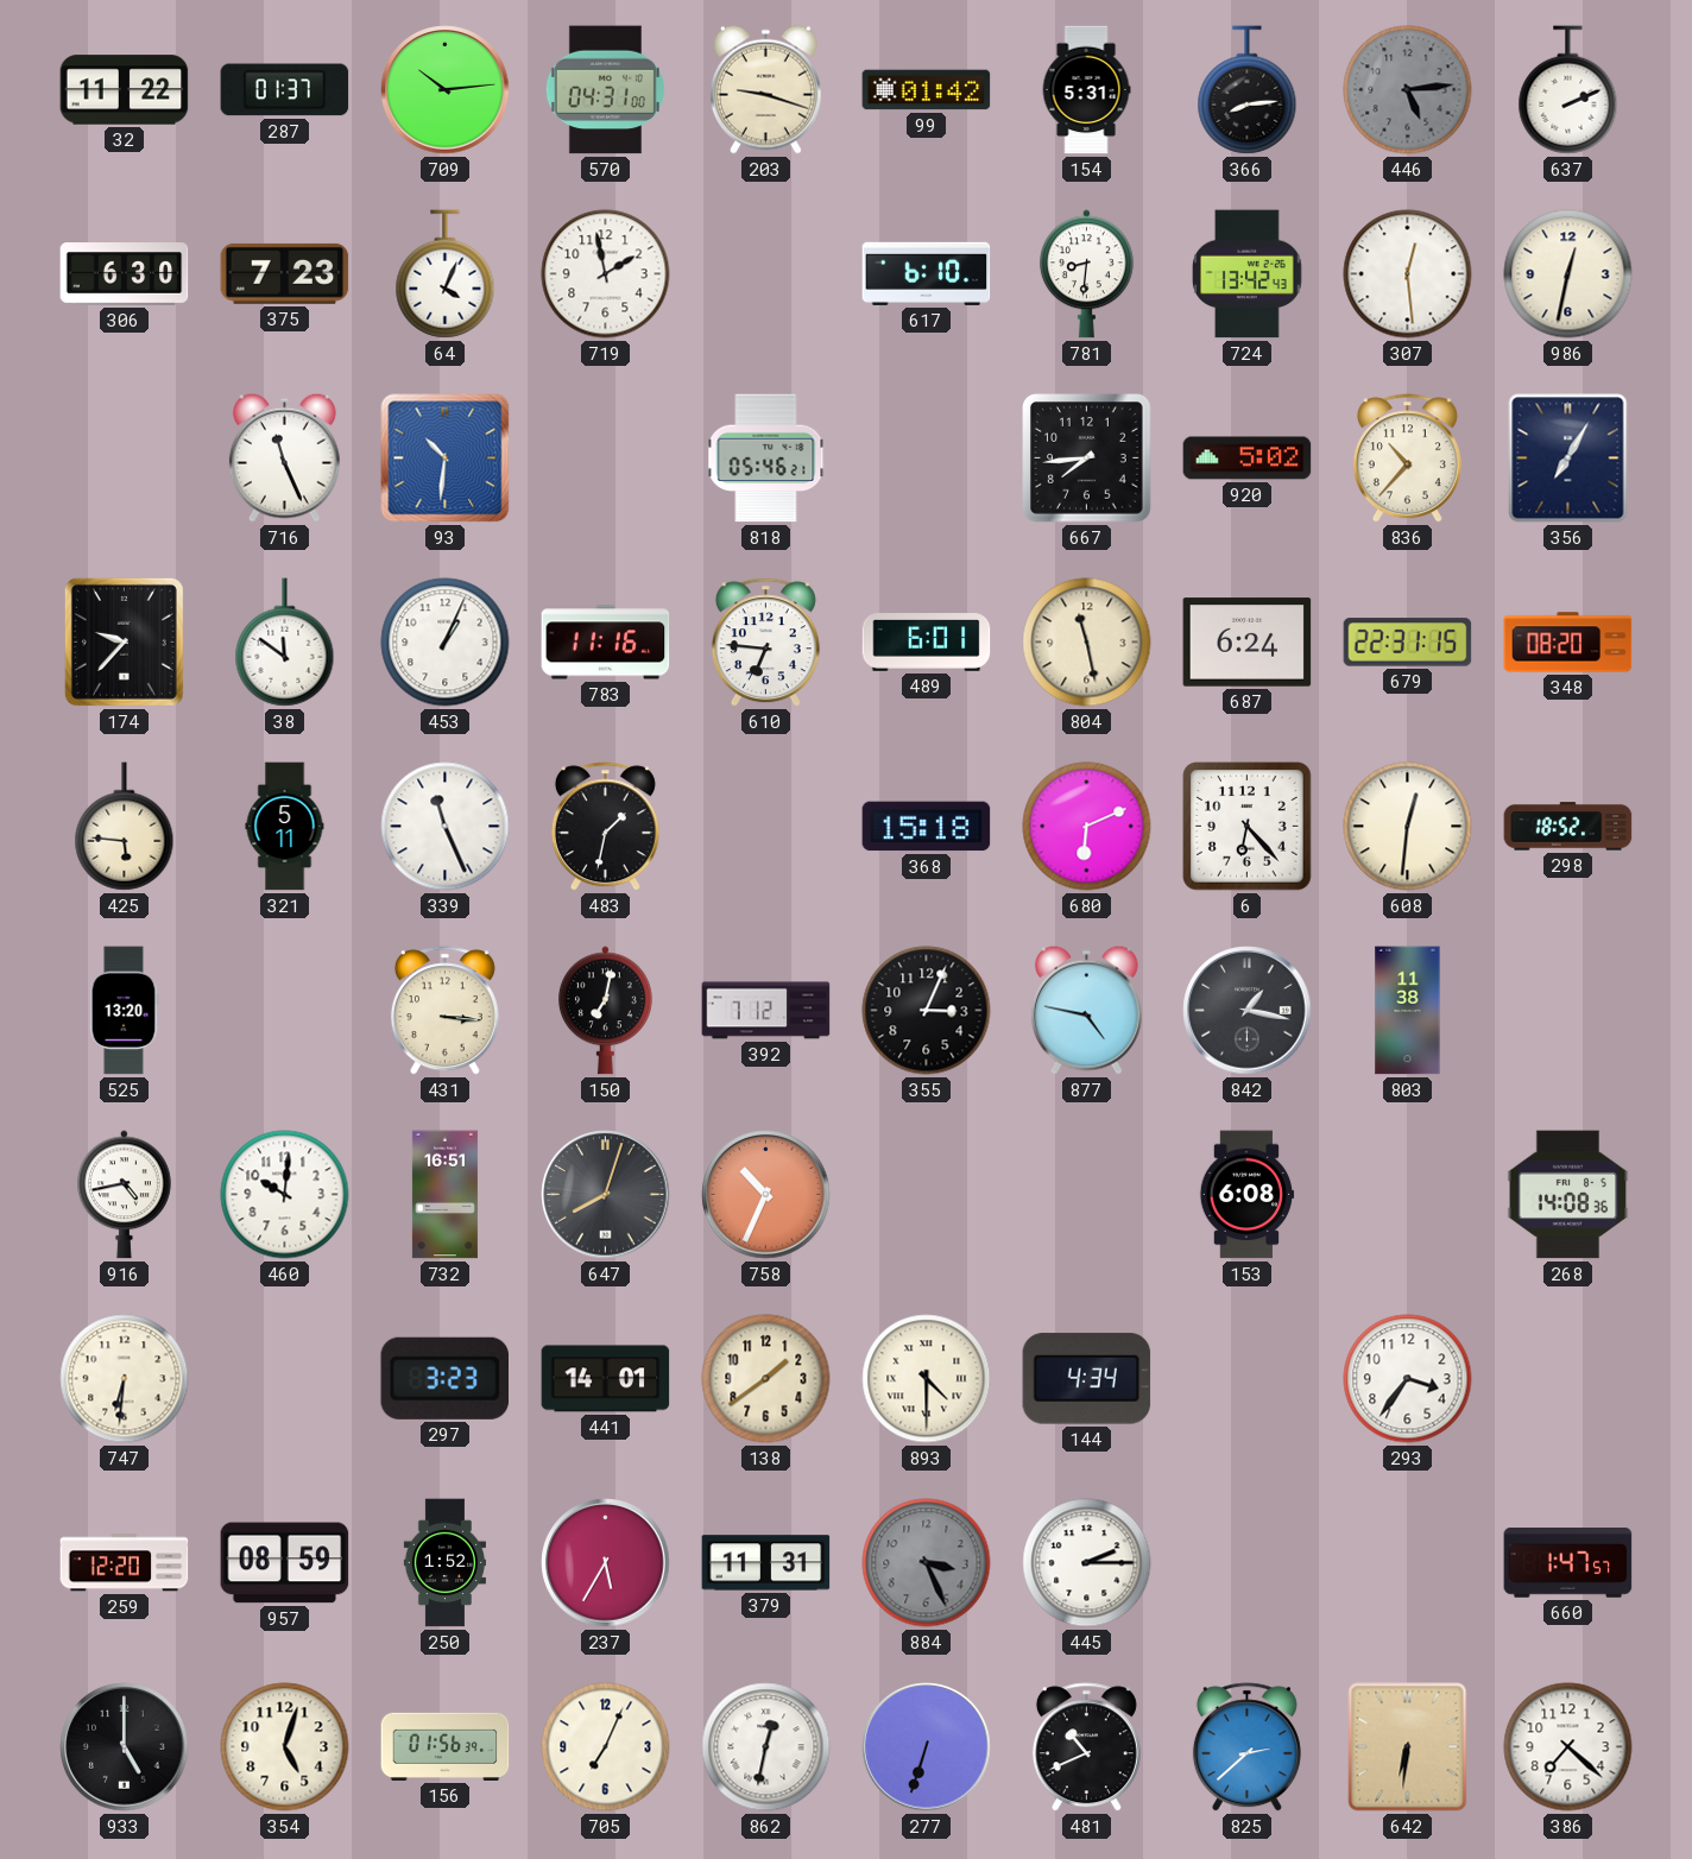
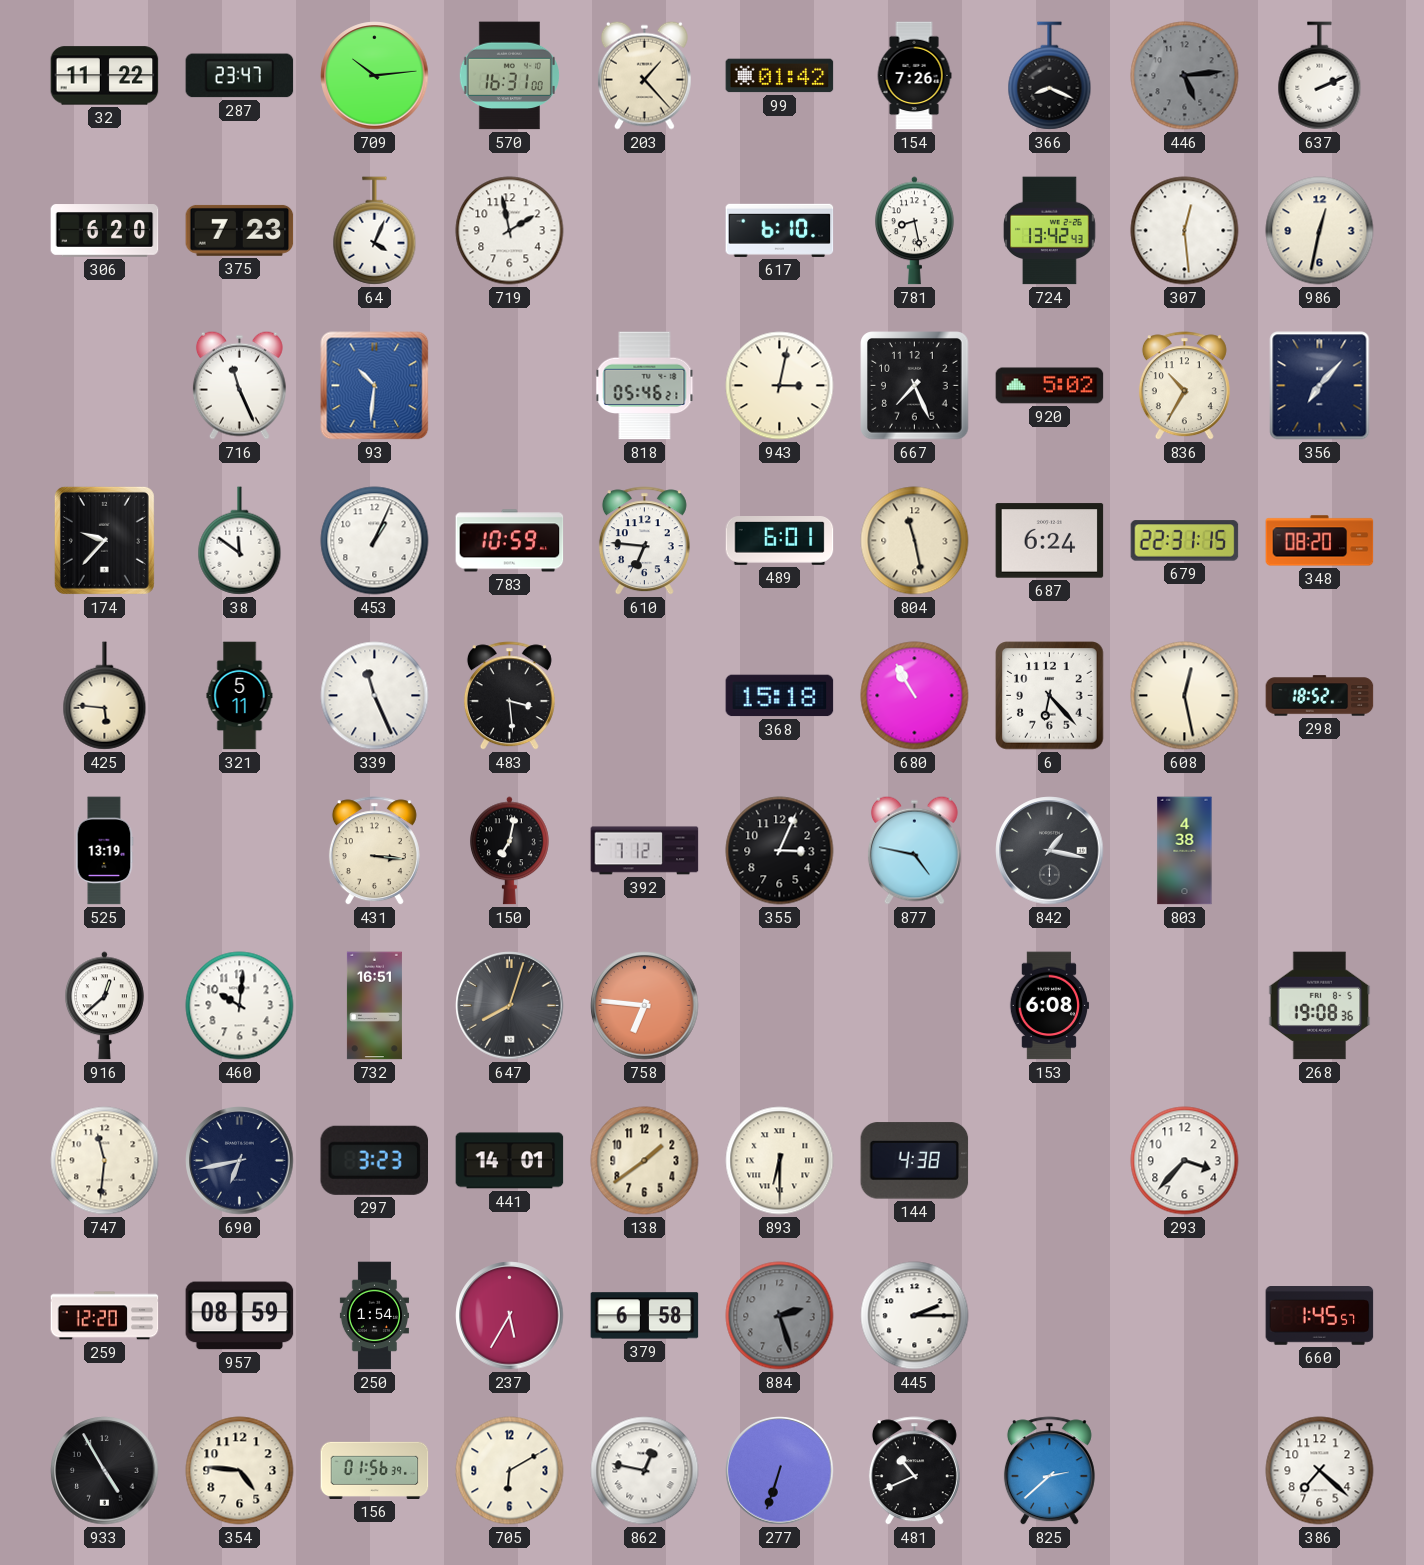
287: 01:37 -> 23:47 (240, 76)
570: 04:31 -> 16:31 (509, 76)
203: 9:18 -> 1:23 (644, 75)
154: 5:31 -> 7:26 (914, 76)
366: 8:14 -> 8:19 (1050, 76)
306: 6:30 -> 6:20 (105, 231)
781: 8:31 -> 8:28 (915, 231)
943: none -> 3:02 (780, 386)
667: 7:44 -> 7:26 (915, 386)
836: 10:37 -> 10:35 (1184, 386)
356: 7:05 -> 7:07 (1320, 386)
783: 11:16 -> 10:59 (510, 541)
483: 1:32 -> 3:29 (509, 696)
680: 6:11 -> 10:55 (915, 696)
608: 12:31 -> 12:28 (1185, 696)
525: 13:20 -> 13:19 (104, 851)
803: 11:38 -> 4:38 (1185, 851)
916: 4:43 -> 12:38 (105, 1006)
758: 10:34 -> 6:46 (645, 1006)
268: 14:08 -> 19:08 (1320, 1006)
747: 6:31 -> 11:31 (105, 1161)
690: none -> 6:43 (240, 1161)
893: 4:30 -> 6:30 (780, 1161)
144: 4:34 -> 4:38 (915, 1161)
293: 3:36 -> 3:37 (1185, 1161)
250: 1:52 -> 1:54 (374, 1316)
379: 11:31 -> 6:58 (645, 1316)
884: 3:26 -> 2:27 (780, 1316)
660: 1:47 -> 1:45 (1320, 1316)
933: 5:00 -> 4:55 (105, 1471)
354: 5:03 -> 4:46 (240, 1471)
705: 7:04 -> 6:10 (510, 1471)
862: 12:32 -> 12:47 (645, 1471)
642: 6:31 -> none (1408, 1747)
